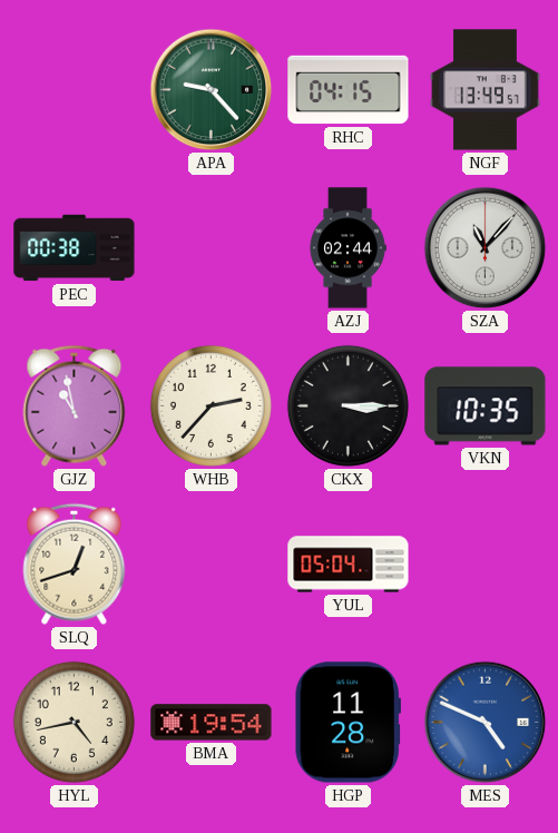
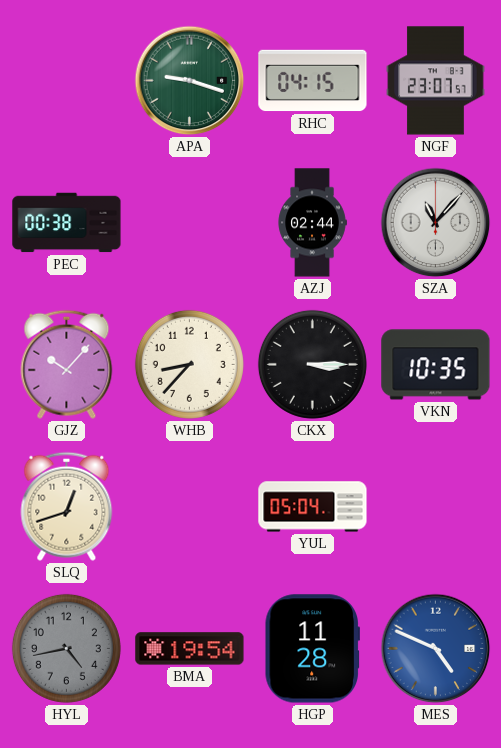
APA: 9:23 -> 9:18 (190, 81)
NGF: 13:49 -> 23:07 (436, 81)
GJZ: 10:58 -> 10:07 (67, 364)
WHB: 2:37 -> 8:37 (189, 364)
HYL dial: cream -> grey (66, 648)
